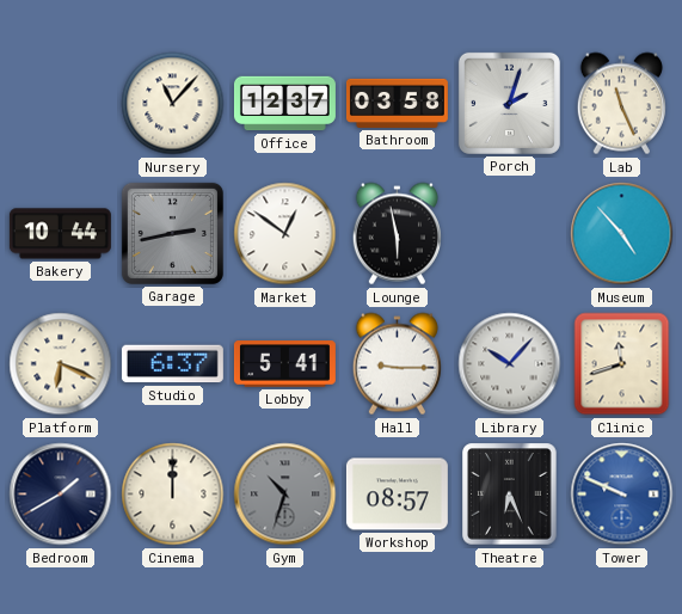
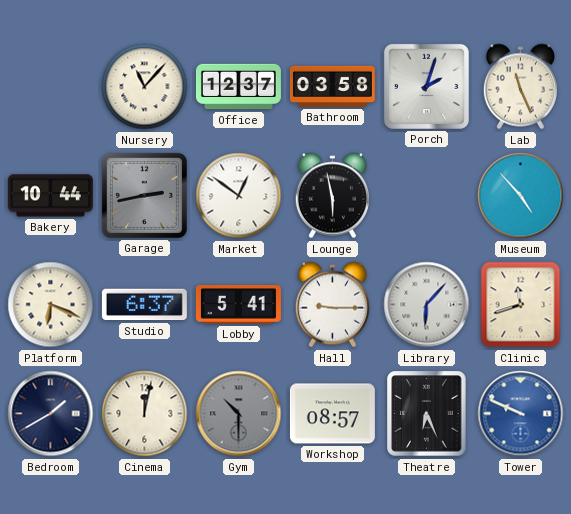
Library: 10:07 -> 6:07 (427, 305)
Cinema: 12:00 -> 12:02 (145, 414)
Gym: 10:33 -> 10:30 (239, 414)
